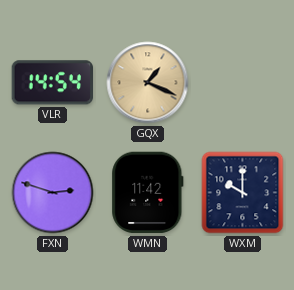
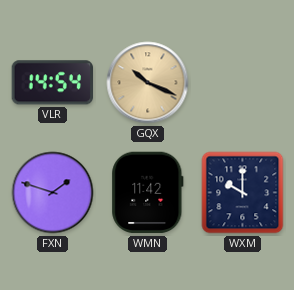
GQX: 1:19 -> 10:19 (148, 83)
FXN: 2:48 -> 1:48 (53, 193)
